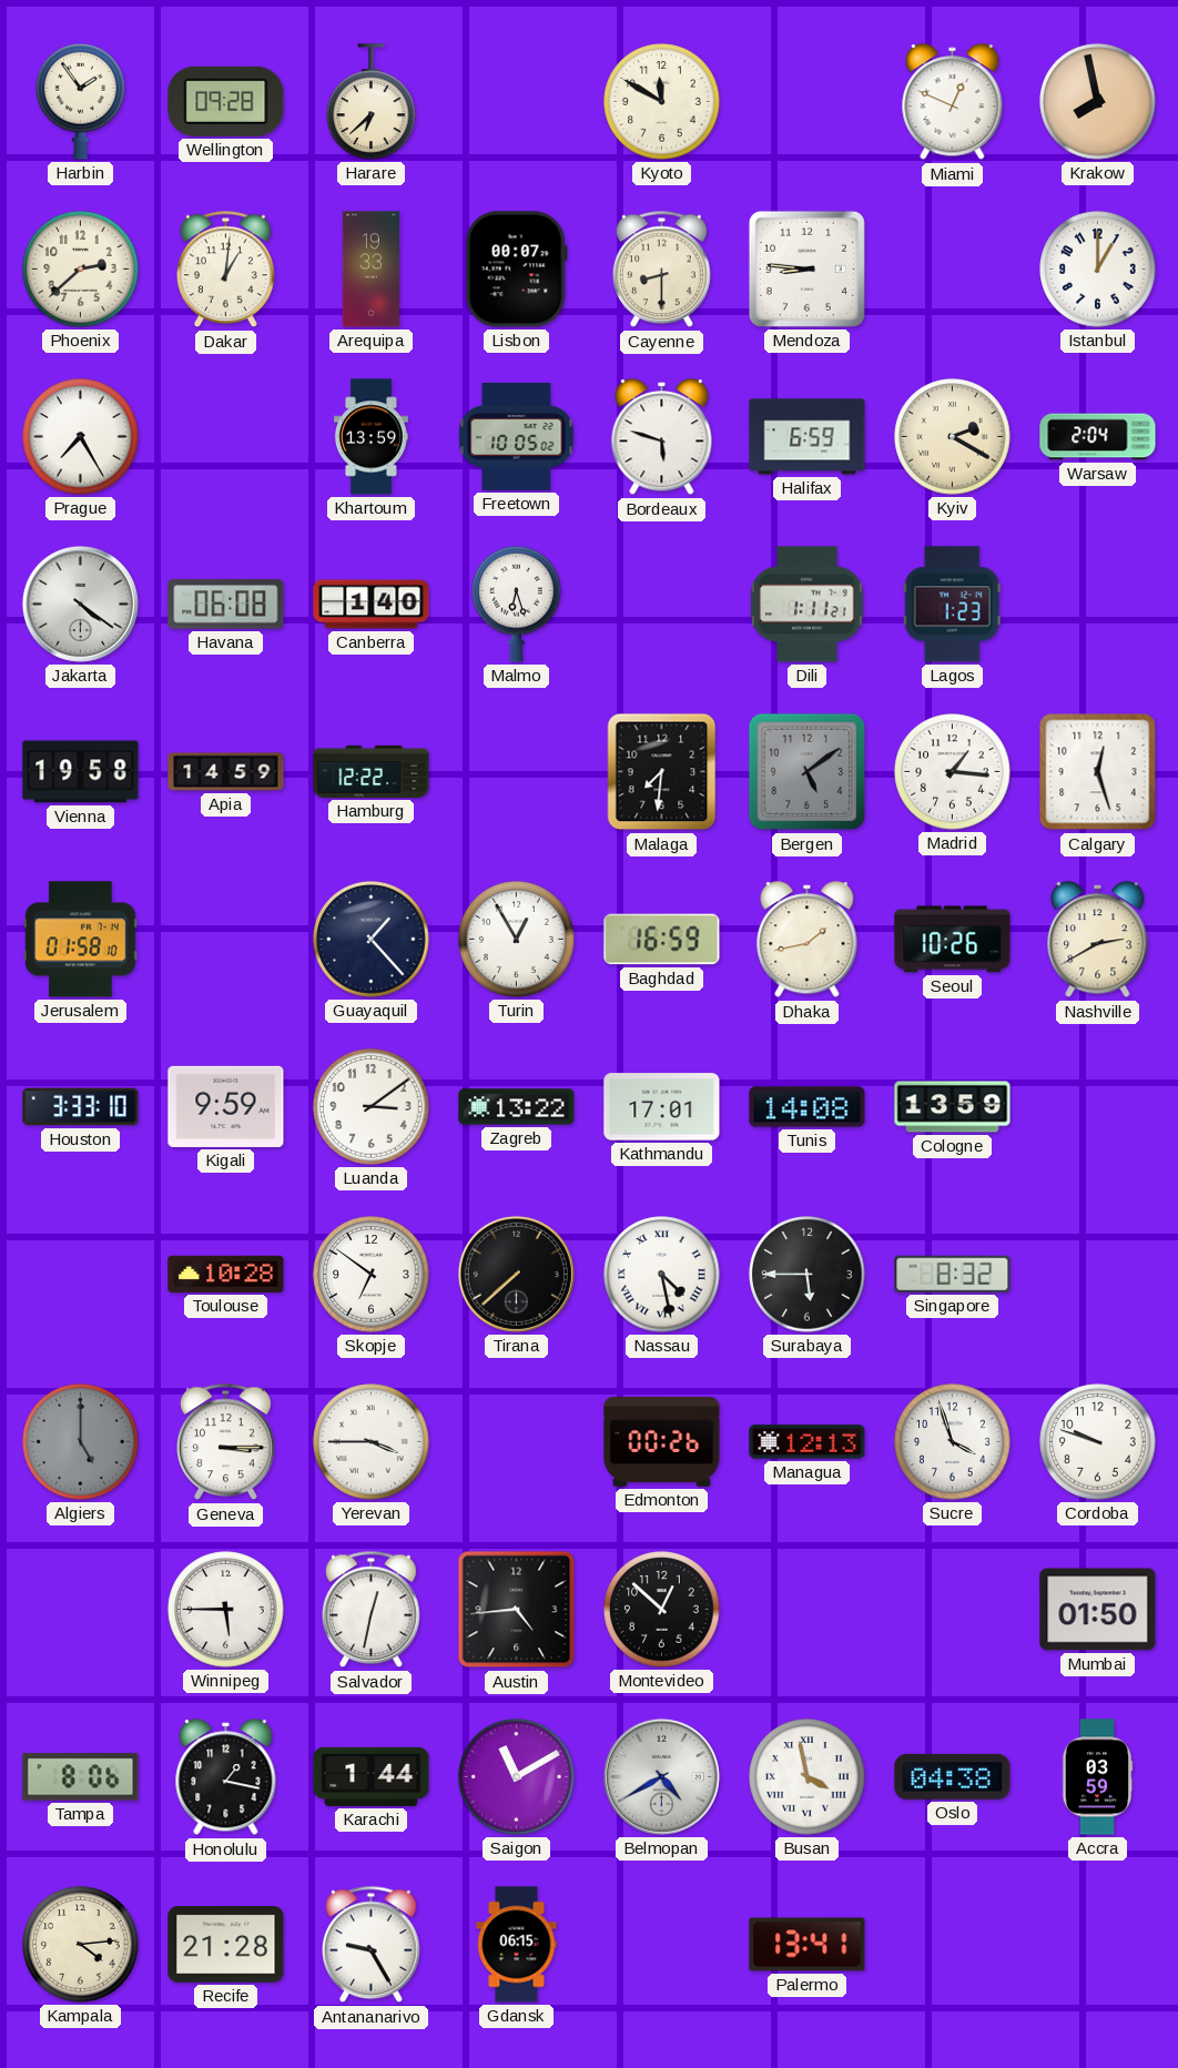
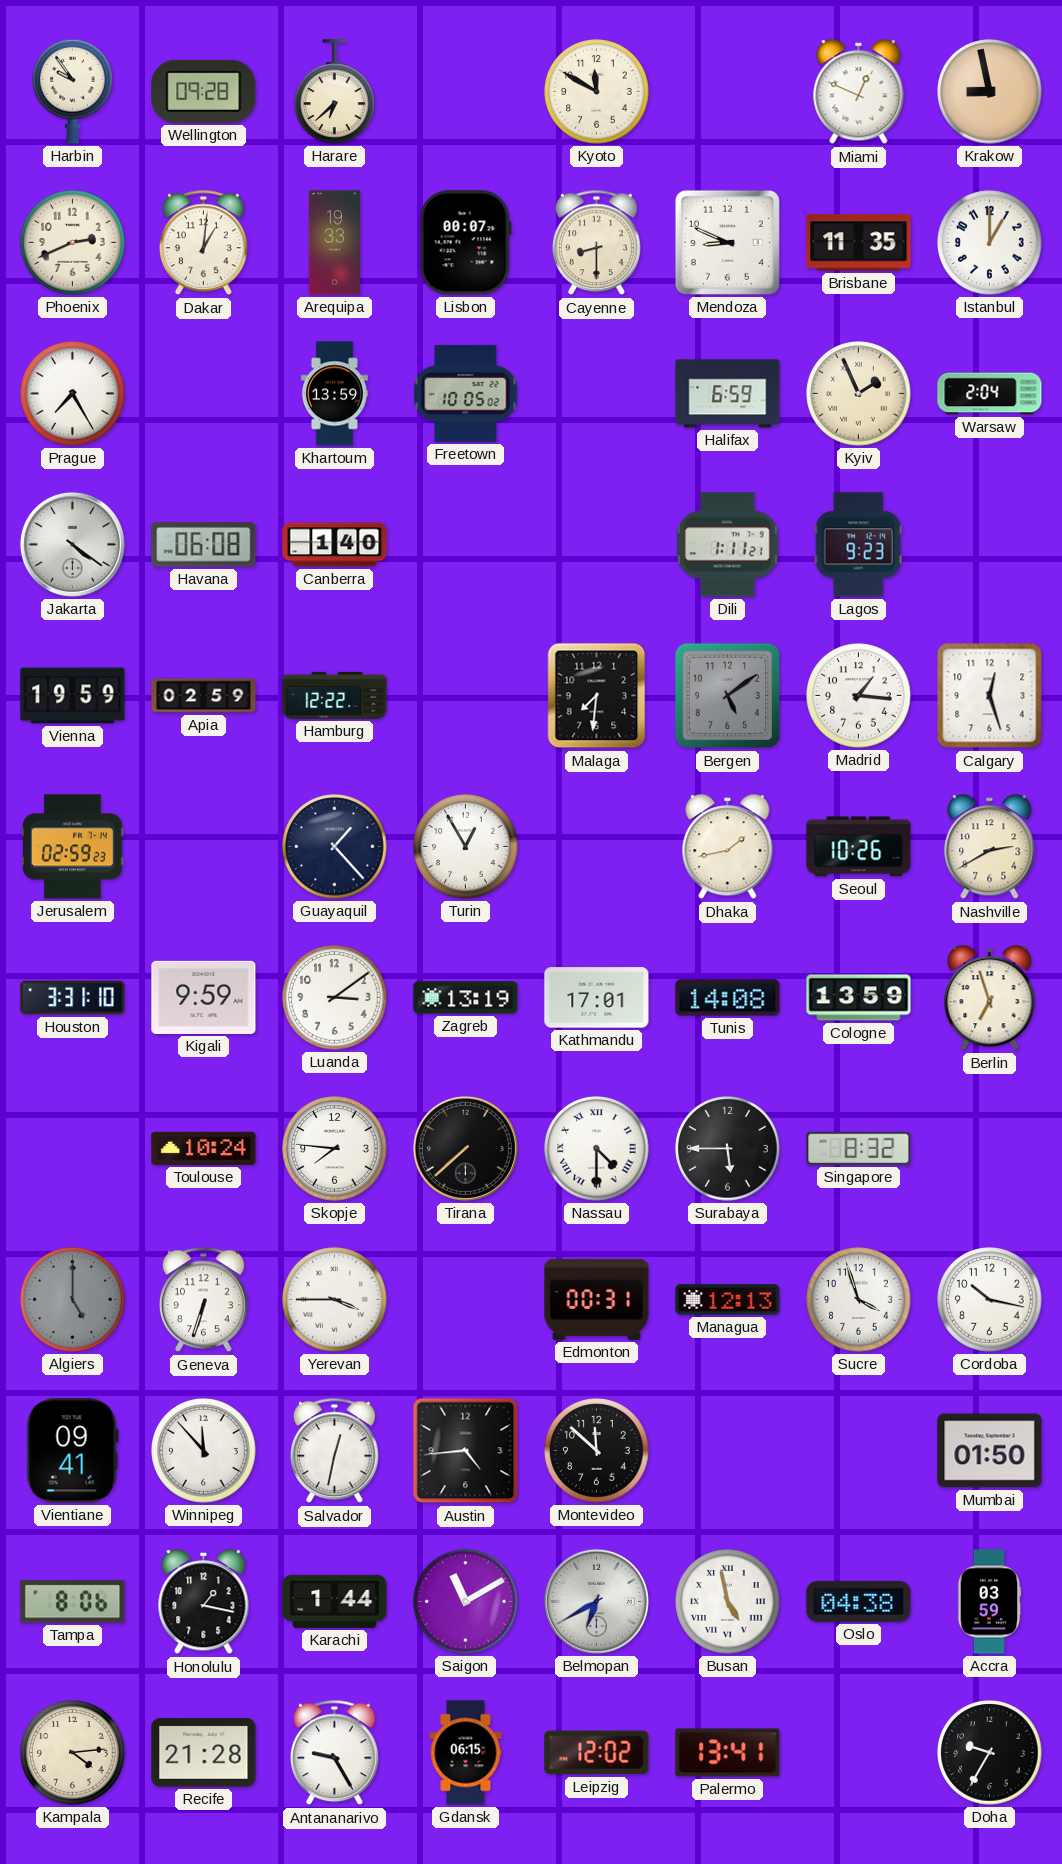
Harbin: 1:54 -> 9:54 (73, 91)
Krakow: 7:58 -> 8:58 (990, 92)
Phoenix: 2:38 -> 2:41 (73, 243)
Mendoza: 8:46 -> 8:49 (727, 242)
Brisbane: none -> 11:35 (859, 243)
Bordeaux: 5:48 -> none (662, 437)
Kyiv: 2:20 -> 1:56 (859, 394)
Malmo: 6:27 -> none (517, 604)
Lagos: 1:23 -> 9:23 (858, 545)
Vienna: 19:58 -> 19:59 (73, 696)
Apia: 14:59 -> 02:59 (204, 696)
Jerusalem: 01:58 -> 02:59 (73, 847)
Baghdad: 16:59 -> none (662, 940)
Houston: 3:33 -> 3:31 (73, 998)
Zagreb: 13:22 -> 13:19 (466, 998)
Berlin: none -> 6:57 (990, 998)
Toulouse: 10:28 -> 10:24 (204, 1148)
Skopje: 6:51 -> 7:46 (335, 1149)
Nassau: 4:28 -> 4:30 (597, 1149)
Geneva: 3:15 -> 6:33 (204, 1300)
Edmonton: 00:26 -> 00:31 (597, 1299)
Cordoba: 9:48 -> 10:17 (990, 1300)
Vientiane: none -> 09:41 (72, 1451)
Winnipeg: 5:45 -> 11:53 (204, 1451)
Montevideo: 12:52 -> 11:52 (597, 1451)
Belmopan: 4:40 -> 6:40 (596, 1601)
Busan: 3:58 -> 4:58 (728, 1602)
Leipzig: none -> 12:02 (597, 1753)
Doha: none -> 9:35 (990, 1753)
